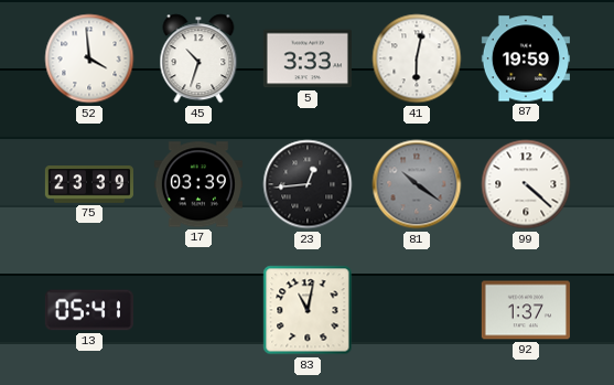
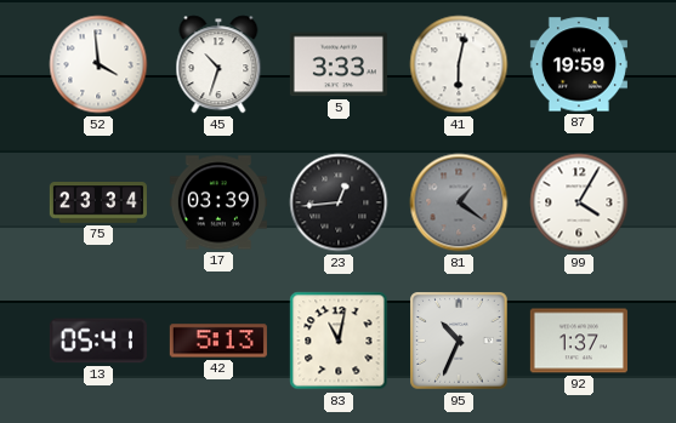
75: 23:39 -> 23:34 (98, 204)
81: 10:21 -> 1:21 (459, 202)
99: 4:22 -> 4:05 (579, 202)
42: none -> 5:13 (218, 341)
95: none -> 10:34 (459, 341)
